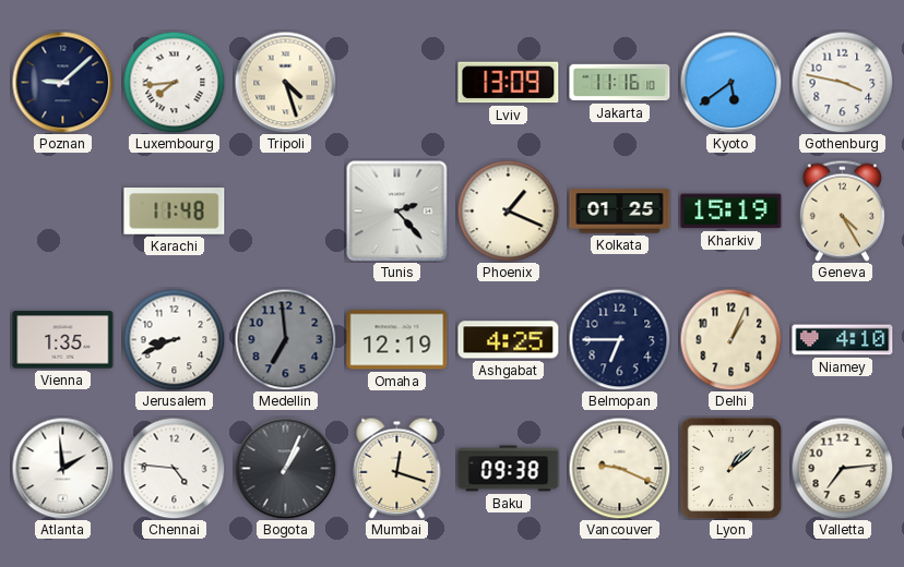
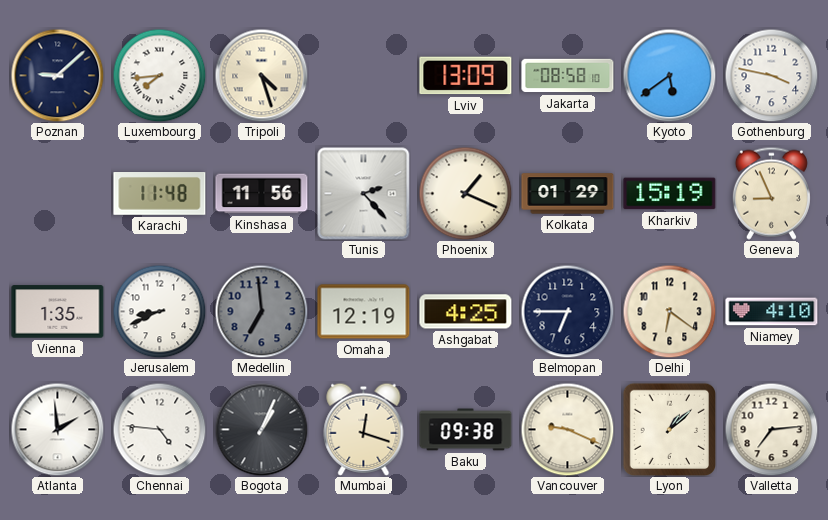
Jakarta: 11:16 -> 08:58 (568, 76)
Kinshasa: none -> 11:56 (262, 194)
Kolkata: 01:25 -> 01:29 (568, 194)
Geneva: 4:25 -> 8:56 (771, 193)
Delhi: 1:04 -> 6:21 (669, 311)
